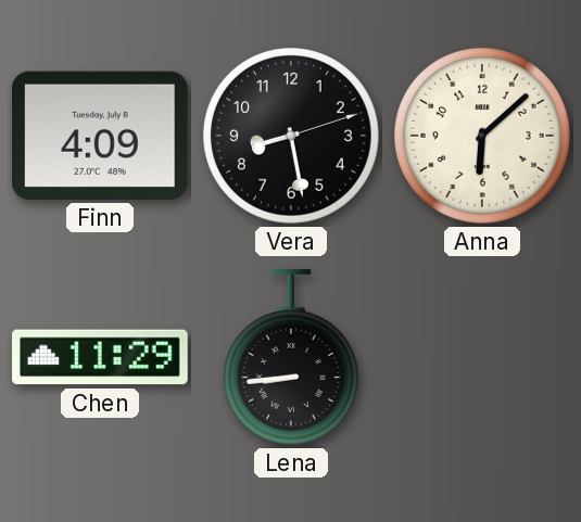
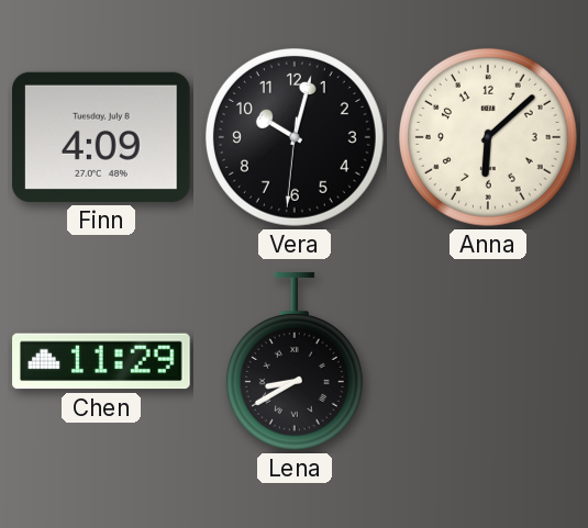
Vera: 8:28 -> 10:02 (295, 137)
Lena: 8:44 -> 8:40 (295, 362)
